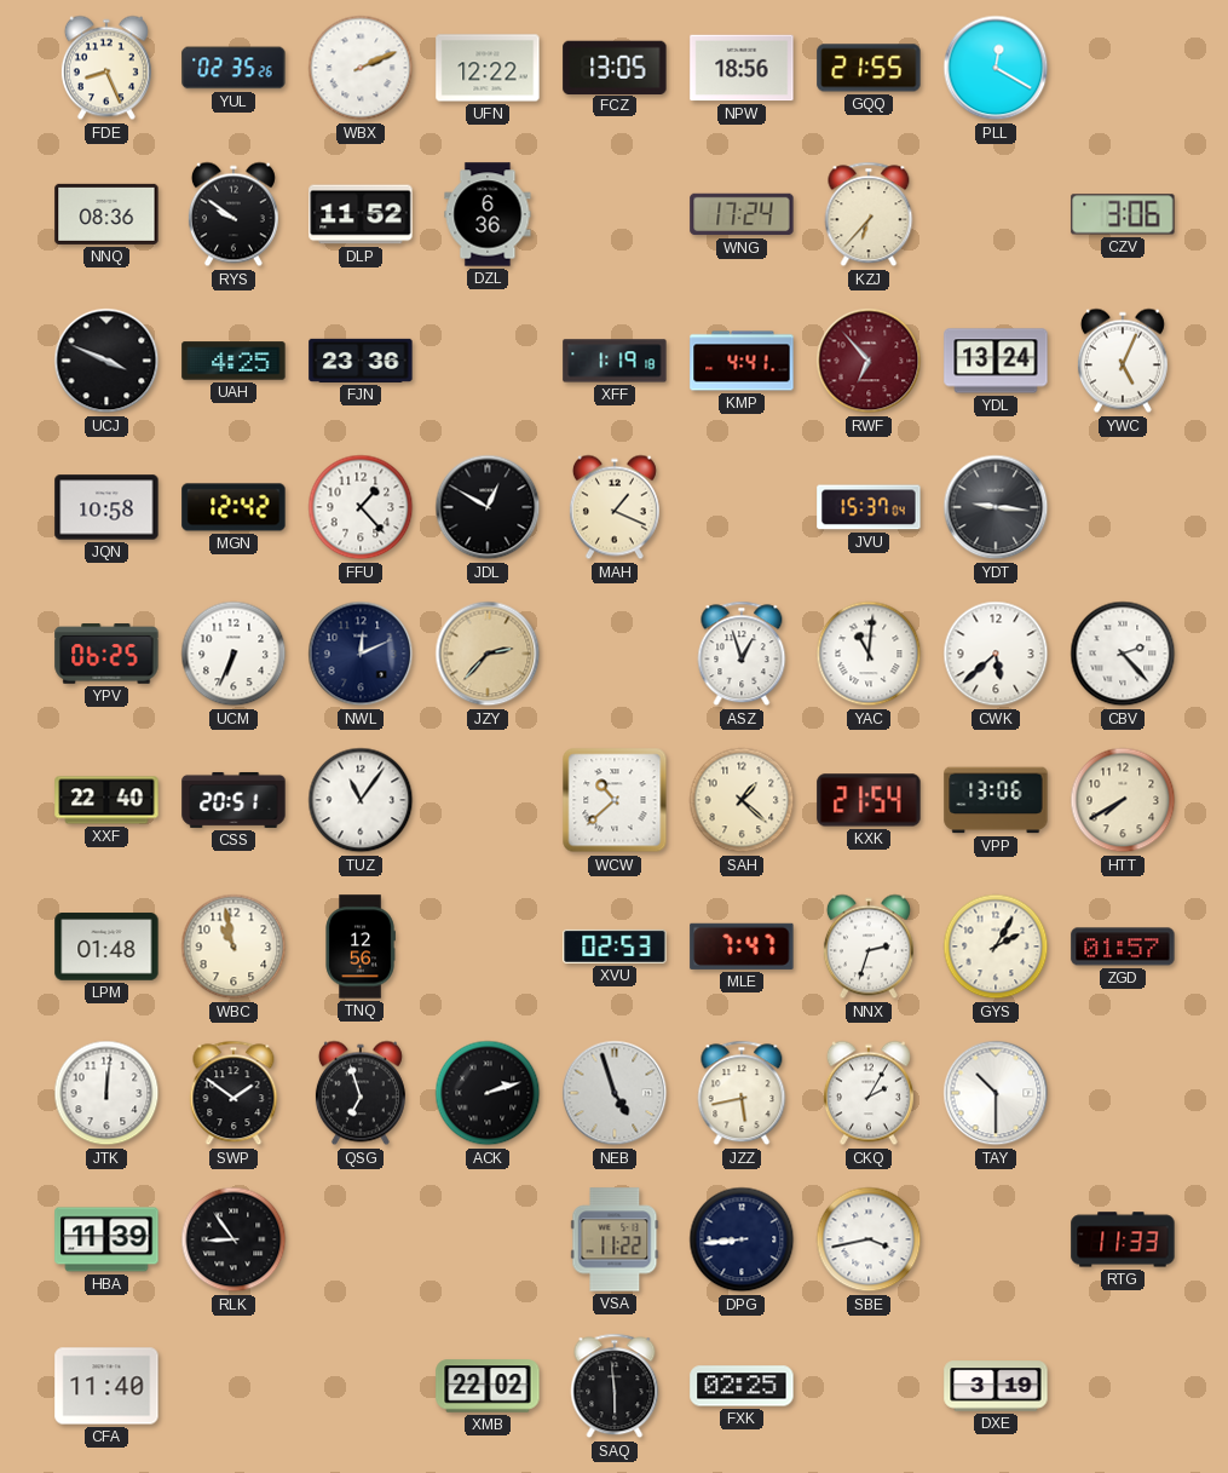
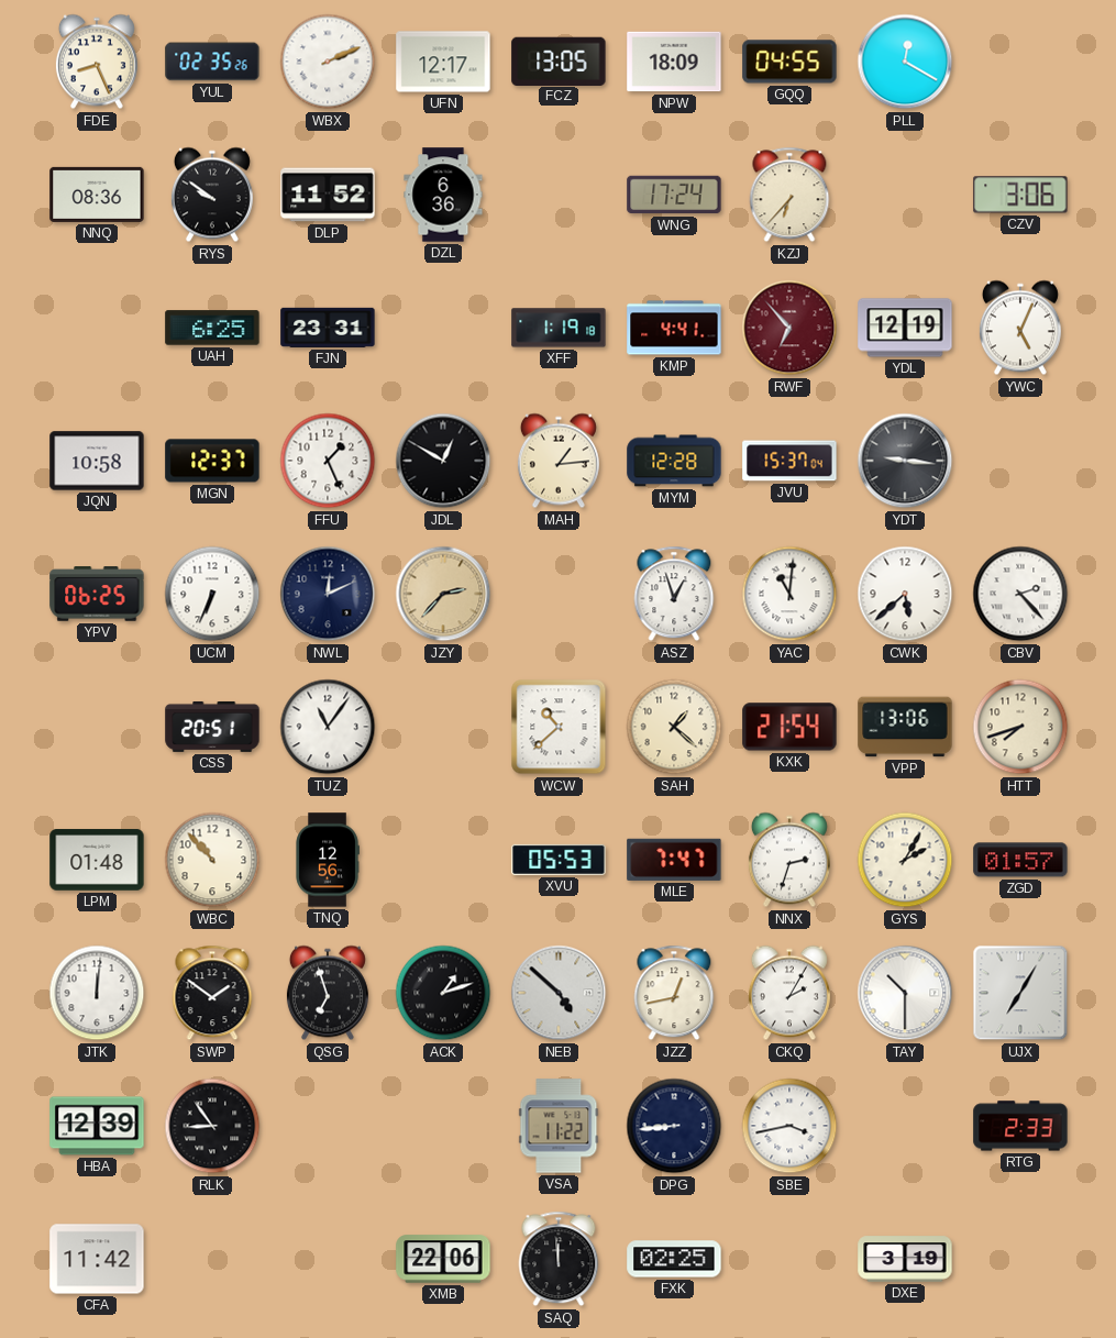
UFN: 12:22 -> 12:17 (443, 62)
NPW: 18:56 -> 18:09 (674, 62)
GQQ: 21:55 -> 04:55 (789, 62)
UCJ: 3:49 -> none (106, 361)
UAH: 4:25 -> 6:25 (212, 328)
FJN: 23:36 -> 23:31 (328, 328)
YDL: 13:24 -> 12:19 (905, 328)
MGN: 12:42 -> 12:37 (212, 461)
FFU: 1:23 -> 1:26 (328, 461)
MAH: 1:19 -> 1:14 (559, 461)
MYM: none -> 12:28 (674, 461)
XXF: 22:40 -> none (106, 800)
HTT: 7:40 -> 7:42 (1020, 727)
WBC: 10:58 -> 10:53 (212, 860)
XVU: 02:53 -> 05:53 (559, 860)
ACK: 2:12 -> 1:12 (443, 993)
NEB: 4:57 -> 4:52 (559, 993)
JZZ: 5:43 -> 12:43 (674, 993)
UJX: none -> 7:05 (1020, 993)
HBA: 11:39 -> 12:39 (97, 1126)
RTG: 11:33 -> 2:33 (1020, 1126)
CFA: 11:40 -> 11:42 (97, 1259)
XMB: 22:02 -> 22:06 (443, 1259)
SAQ: 5:59 -> 11:59 (559, 1259)
